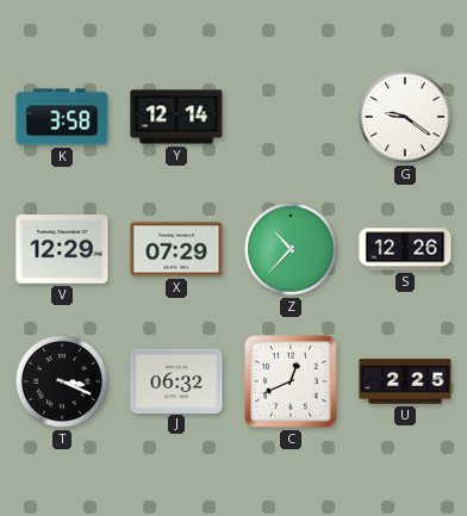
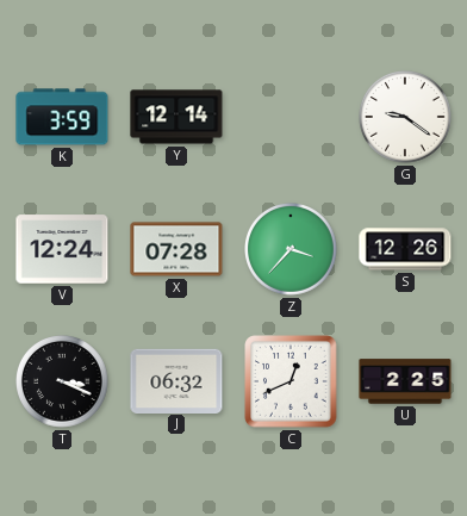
K: 3:58 -> 3:59 (62, 117)
V: 12:29 -> 12:24 (62, 249)
X: 07:29 -> 07:28 (176, 249)
Z: 10:37 -> 3:37 (292, 250)
